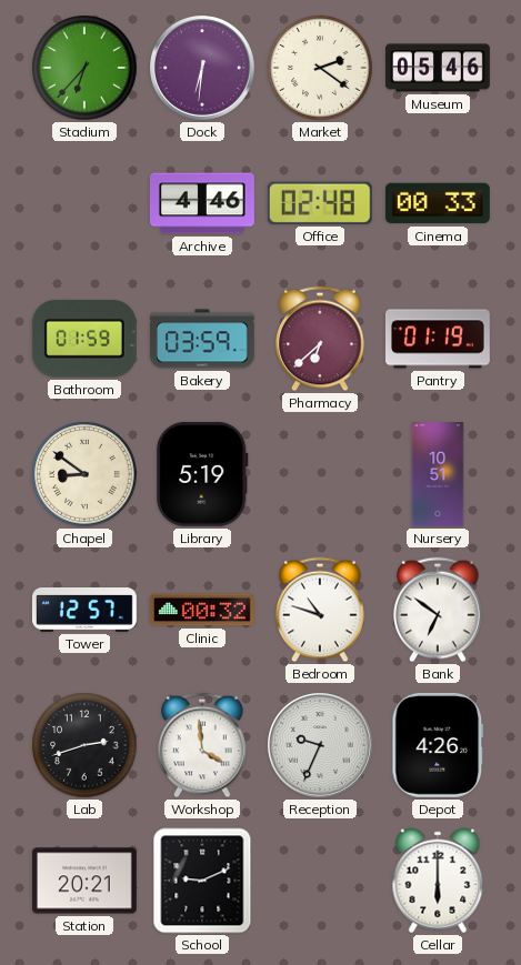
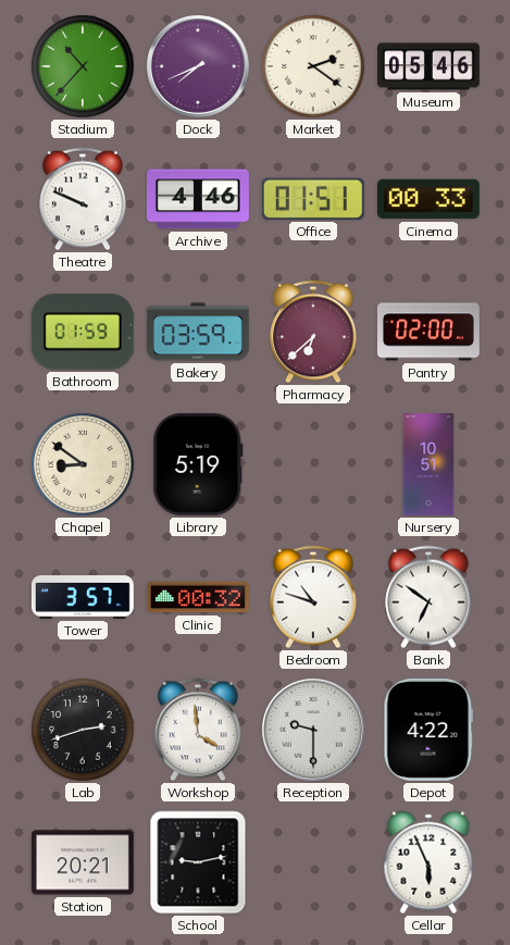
Stadium: 6:37 -> 10:37 (83, 66)
Dock: 6:31 -> 7:41 (199, 67)
Theatre: none -> 9:49 (83, 199)
Office: 02:48 -> 01:51 (313, 199)
Pantry: 01:19 -> 02:00 (428, 332)
Tower: 12:57 -> 3:57 (83, 598)
Reception: 9:34 -> 9:30 (314, 731)
Depot: 4:26 -> 4:22 (428, 730)
School: 9:11 -> 9:13 (198, 862)
Cellar: 6:00 -> 5:56 (428, 862)
